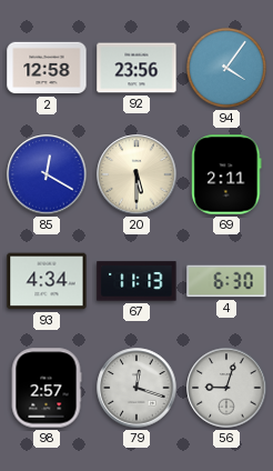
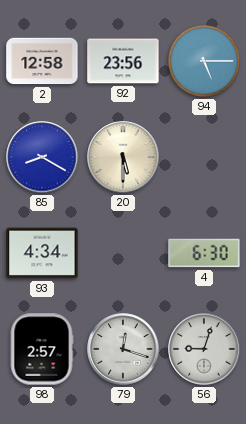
94: 4:06 -> 5:15 (204, 61)
85: 12:20 -> 8:20 (42, 157)
69: 2:11 -> none (226, 174)
67: 11:13 -> none (136, 281)
